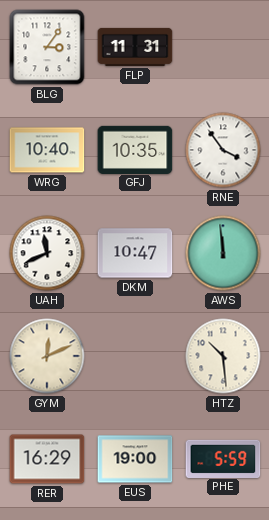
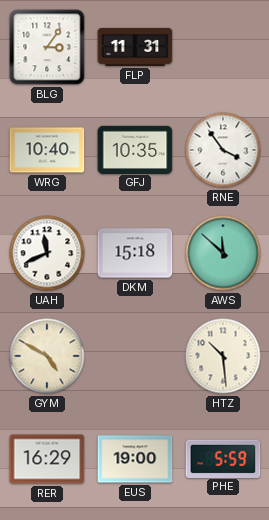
DKM: 10:47 -> 15:18 (135, 253)
AWS: 11:59 -> 11:52 (223, 253)
GYM: 12:11 -> 4:50 (47, 356)
